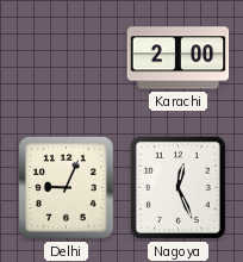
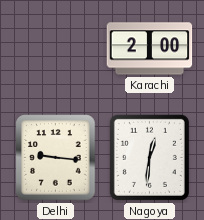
Delhi: 9:04 -> 9:16 (56, 158)
Nagoya: 12:26 -> 12:31 (149, 157)
